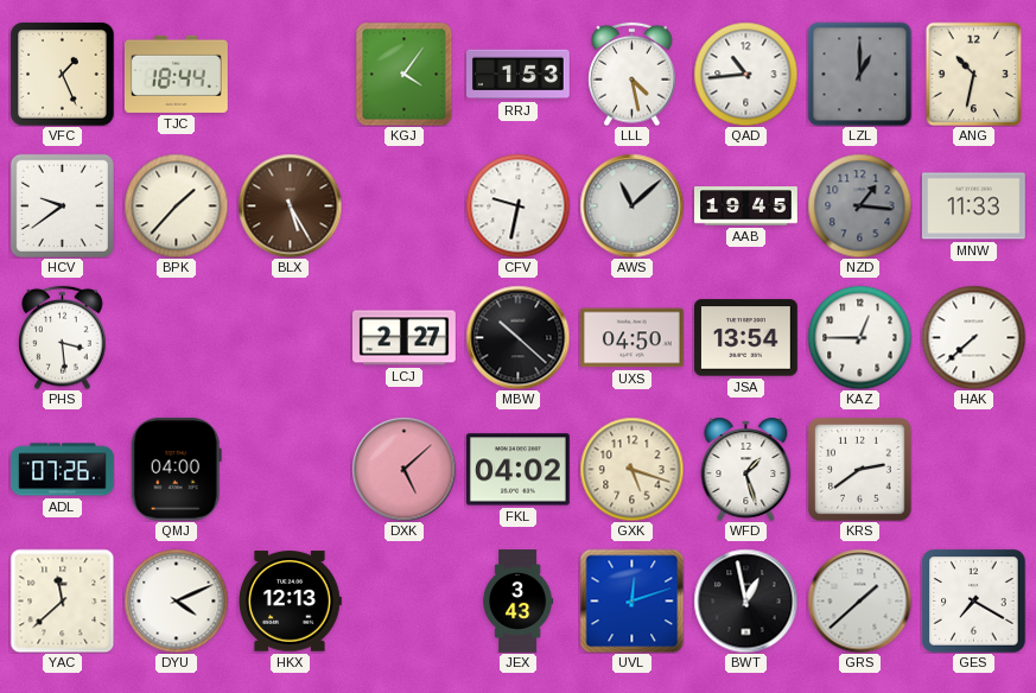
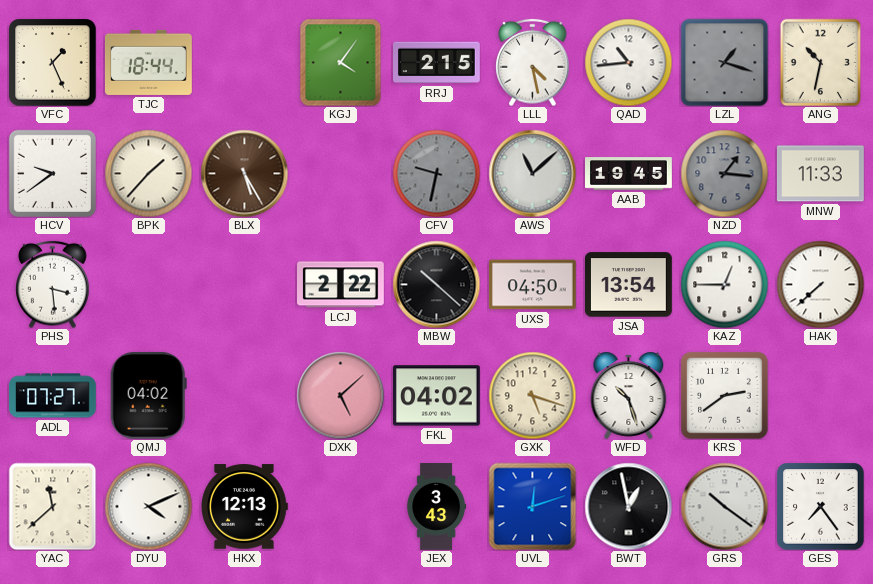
RRJ: 1:53 -> 2:15 (437, 63)
LZL: 1:00 -> 1:18 (724, 62)
CFV dial: white -> grey (436, 173)
LCJ: 2:27 -> 2:22 (341, 285)
ADL: 07:26 -> 07:27 (53, 396)
QMJ: 04:00 -> 04:02 (148, 395)
WFD: 1:27 -> 10:27 (629, 395)
GRS: 1:38 -> 10:21 (724, 506)
GES: 7:20 -> 7:24 (820, 506)
